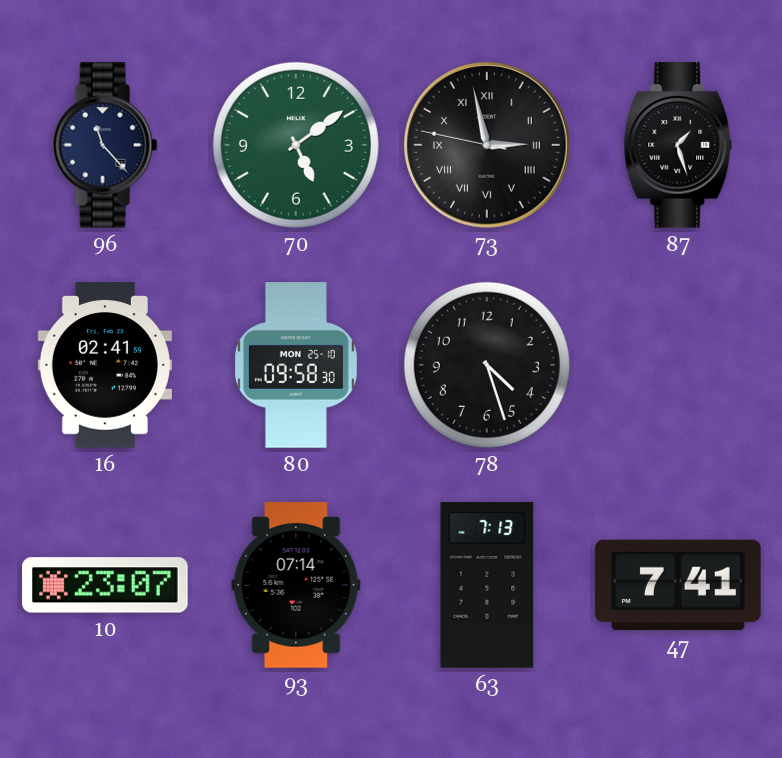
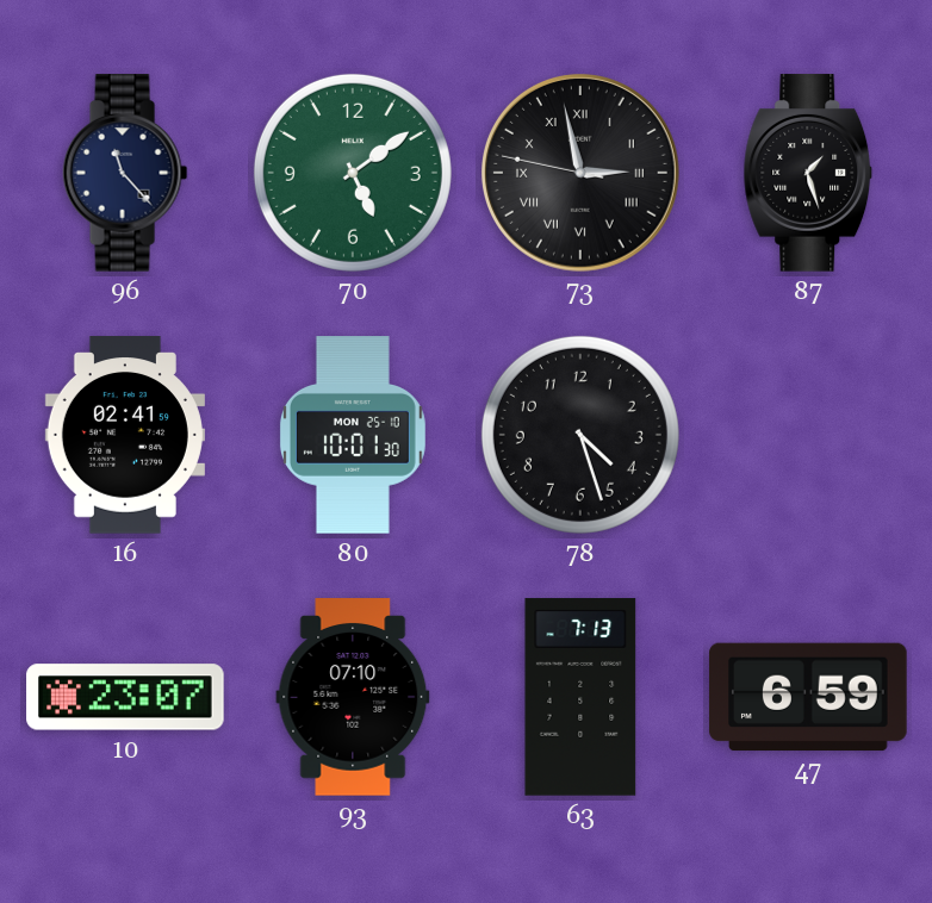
80: 09:58 -> 10:01 (353, 435)
93: 07:14 -> 07:10 (353, 697)
47: 7:41 -> 6:59 (808, 697)
